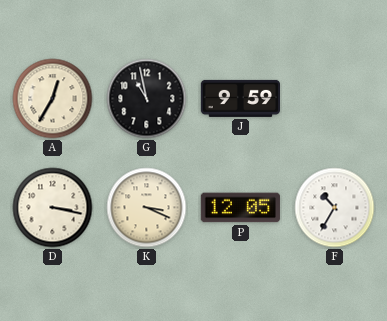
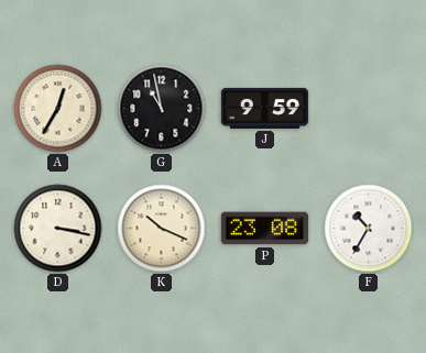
K: 3:19 -> 10:19 (162, 229)
P: 12:05 -> 23:08 (264, 229)
